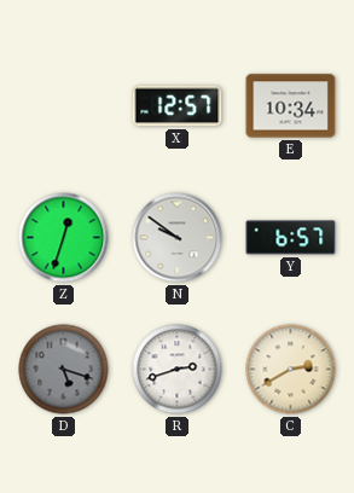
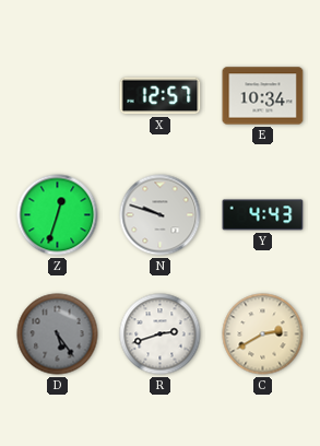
N: 9:51 -> 9:48 (161, 215)
Y: 6:57 -> 4:43 (263, 215)
D: 5:18 -> 5:24 (58, 334)
